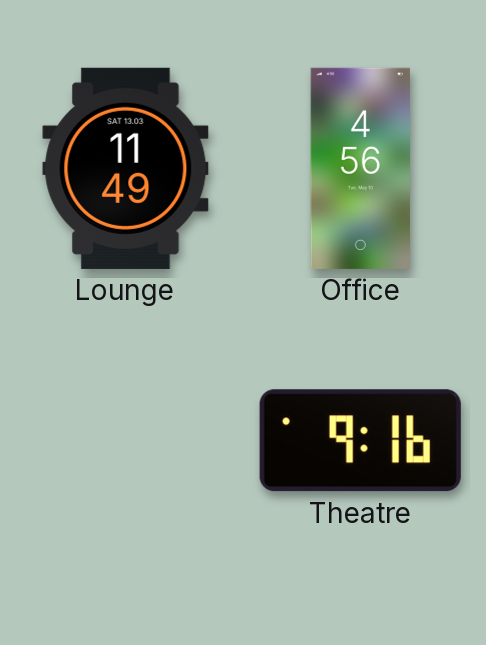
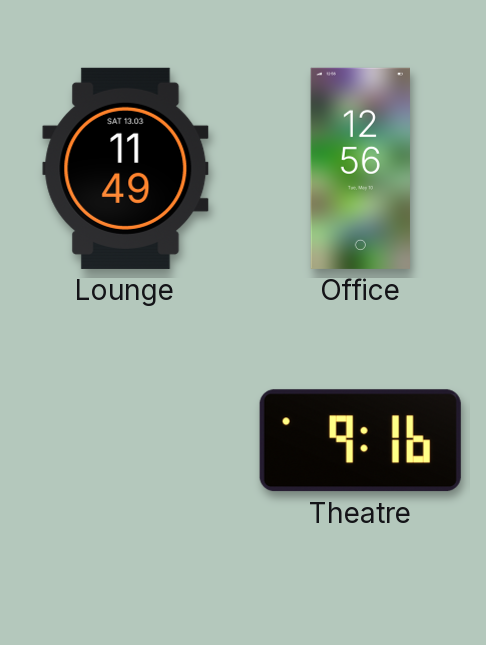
Office: 4:56 -> 12:56 (360, 168)
